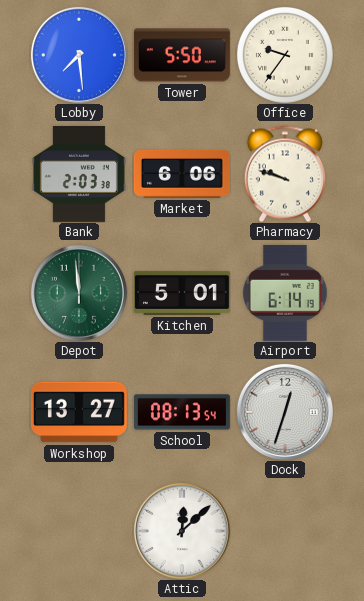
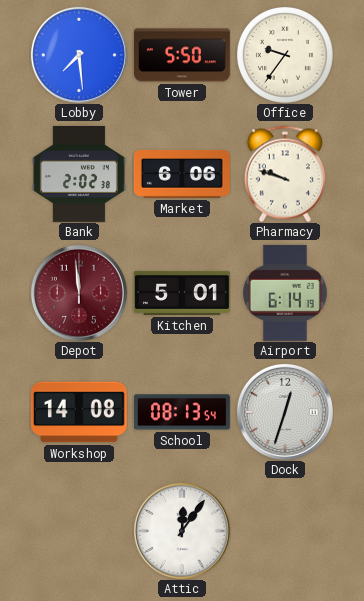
Bank: 2:03 -> 2:02 (79, 174)
Depot dial: green -> burgundy (79, 293)
Workshop: 13:27 -> 14:08 (79, 412)
Attic: 12:08 -> 12:06 (182, 531)
